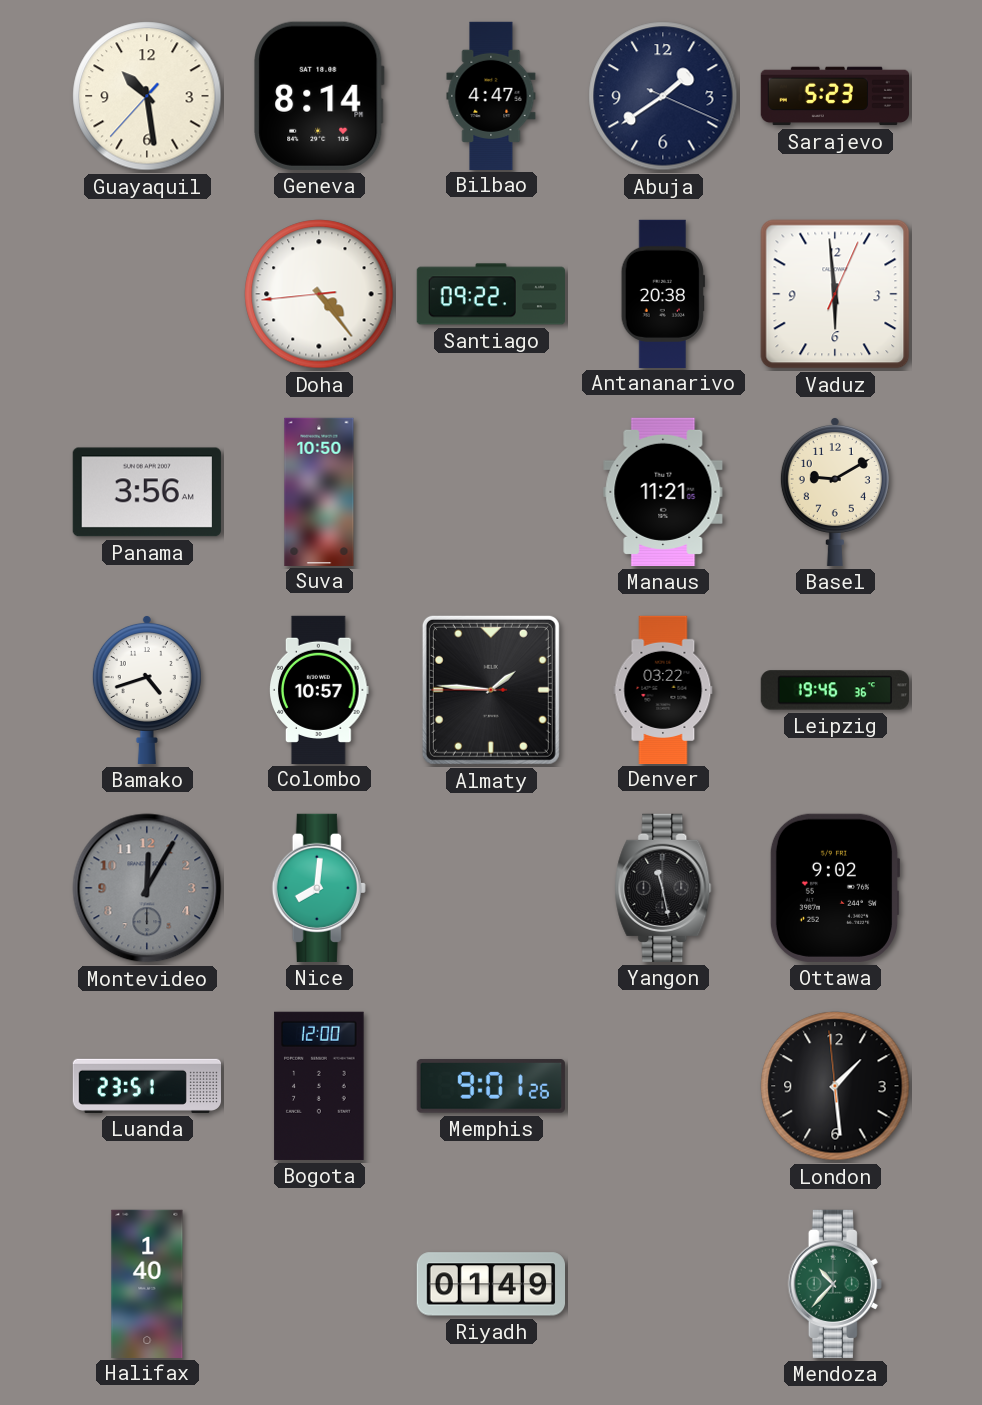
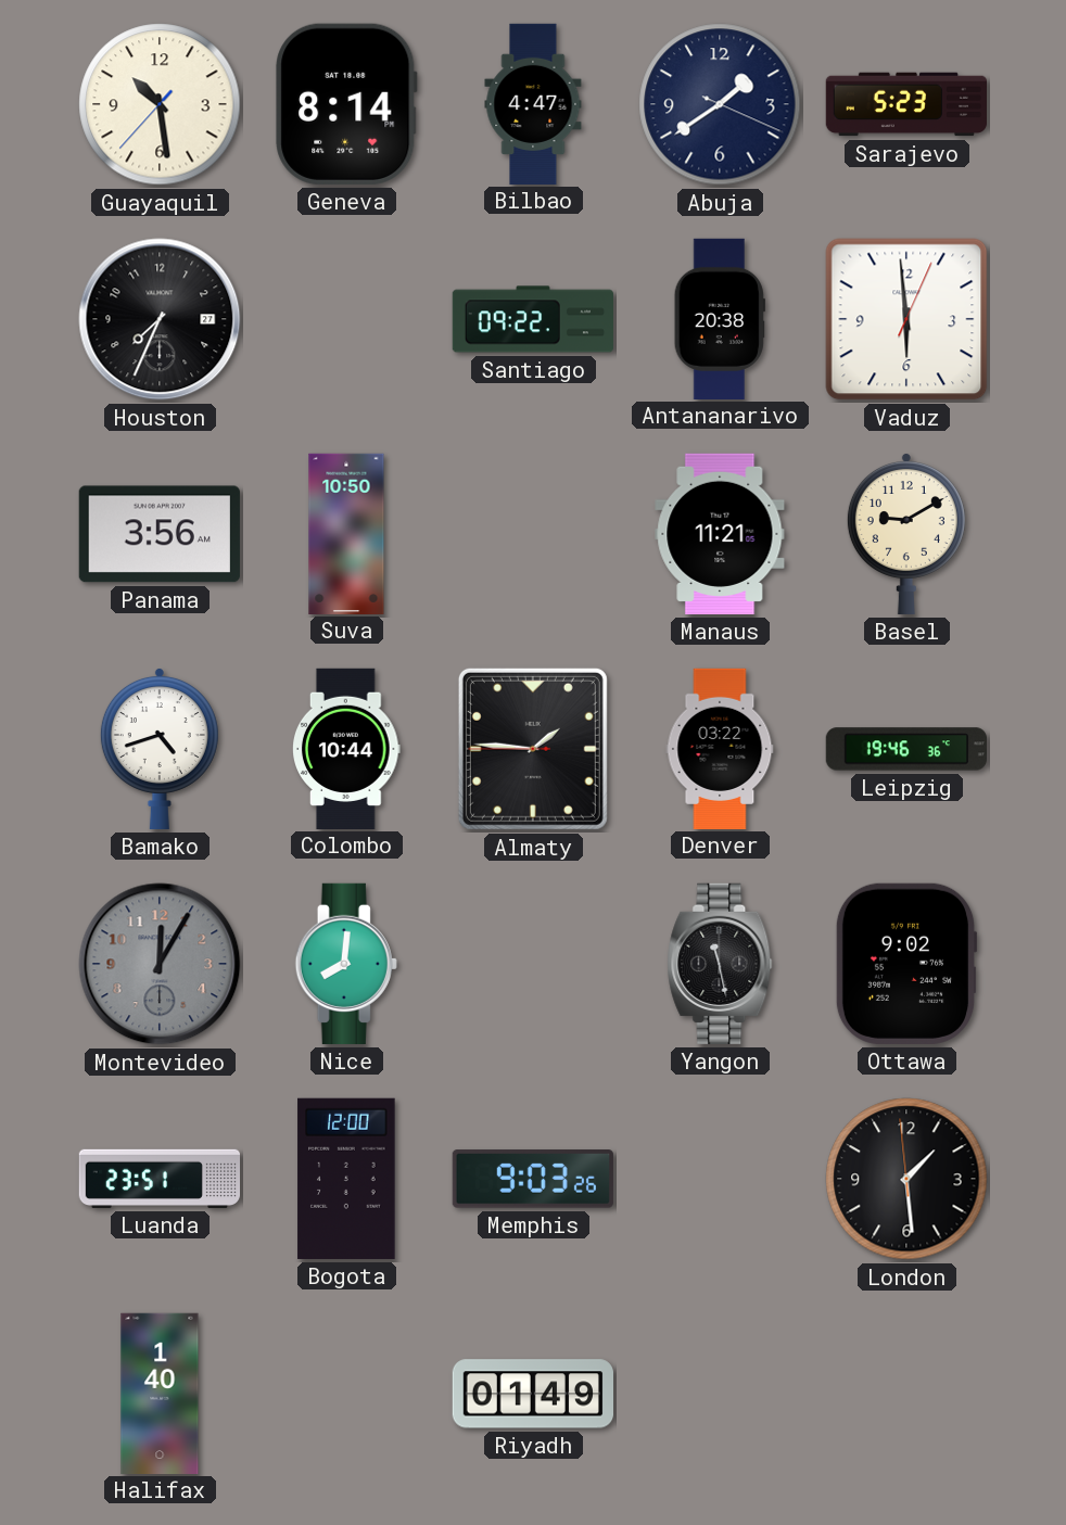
Houston: none -> 7:34 (160, 319)
Doha: 4:23 -> none (319, 294)
Colombo: 10:57 -> 10:44 (347, 748)
Memphis: 9:01 -> 9:03 (533, 1179)
Mendoza: 10:37 -> none (835, 1284)
